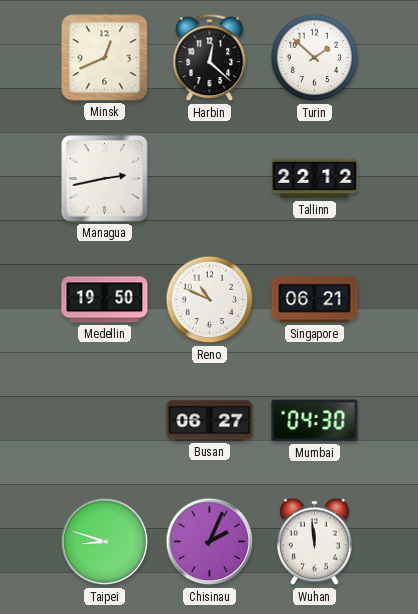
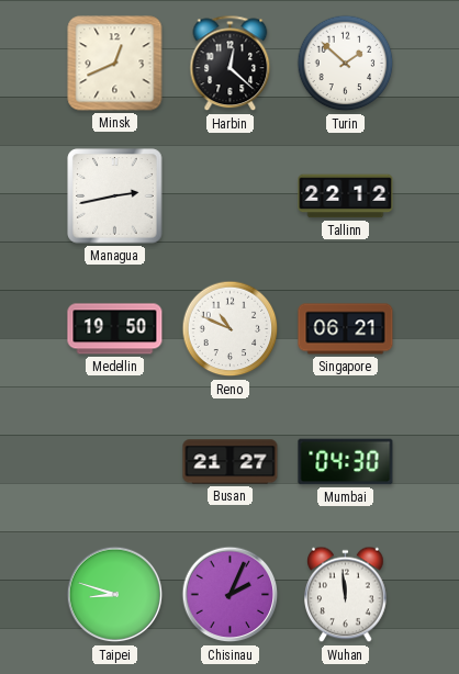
Busan: 06:27 -> 21:27 (231, 462)
